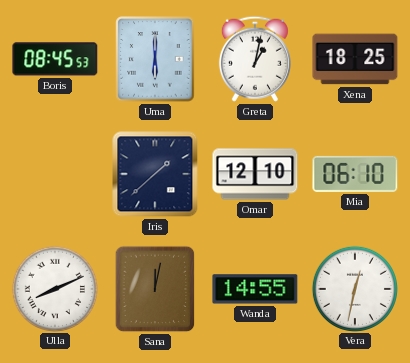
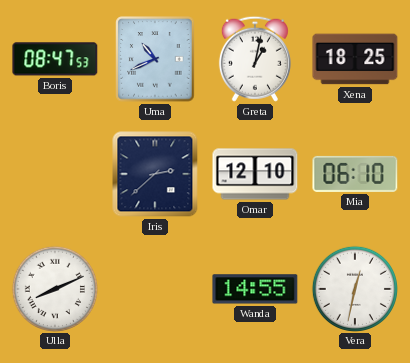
Boris: 08:45 -> 08:47 (55, 59)
Uma: 6:00 -> 10:41 (155, 59)
Iris: 1:38 -> 2:38 (155, 174)
Sana: 12:02 -> none (155, 289)
